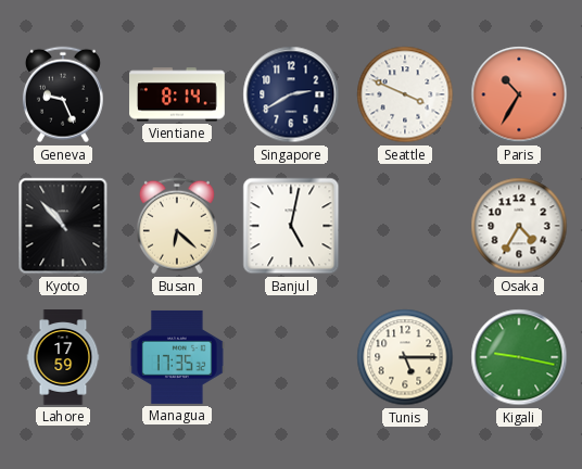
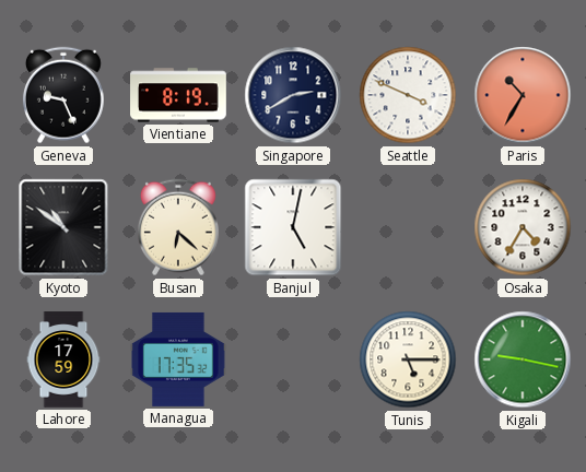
Vientiane: 8:14 -> 8:19 (178, 95)
Kyoto: 10:53 -> 10:51 (63, 227)
